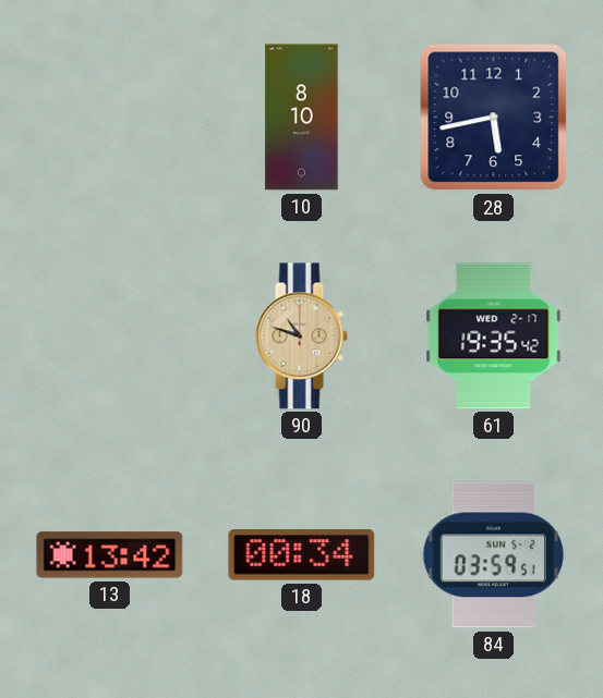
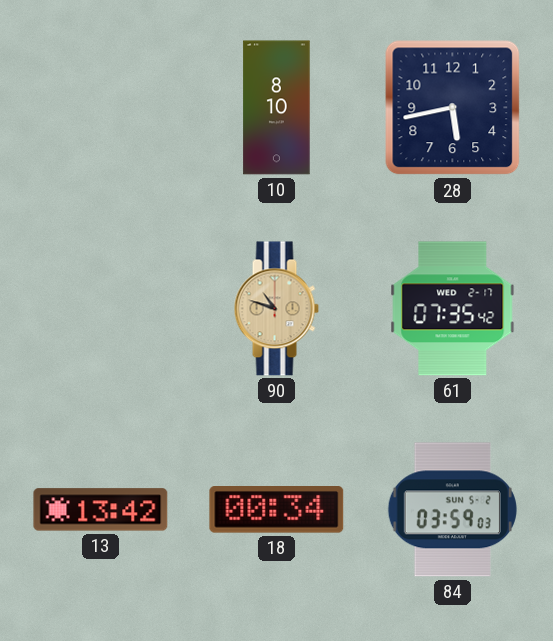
61: 19:35 -> 07:35 (453, 309)
84: 03:59:51 -> 03:59:03 (452, 510)
